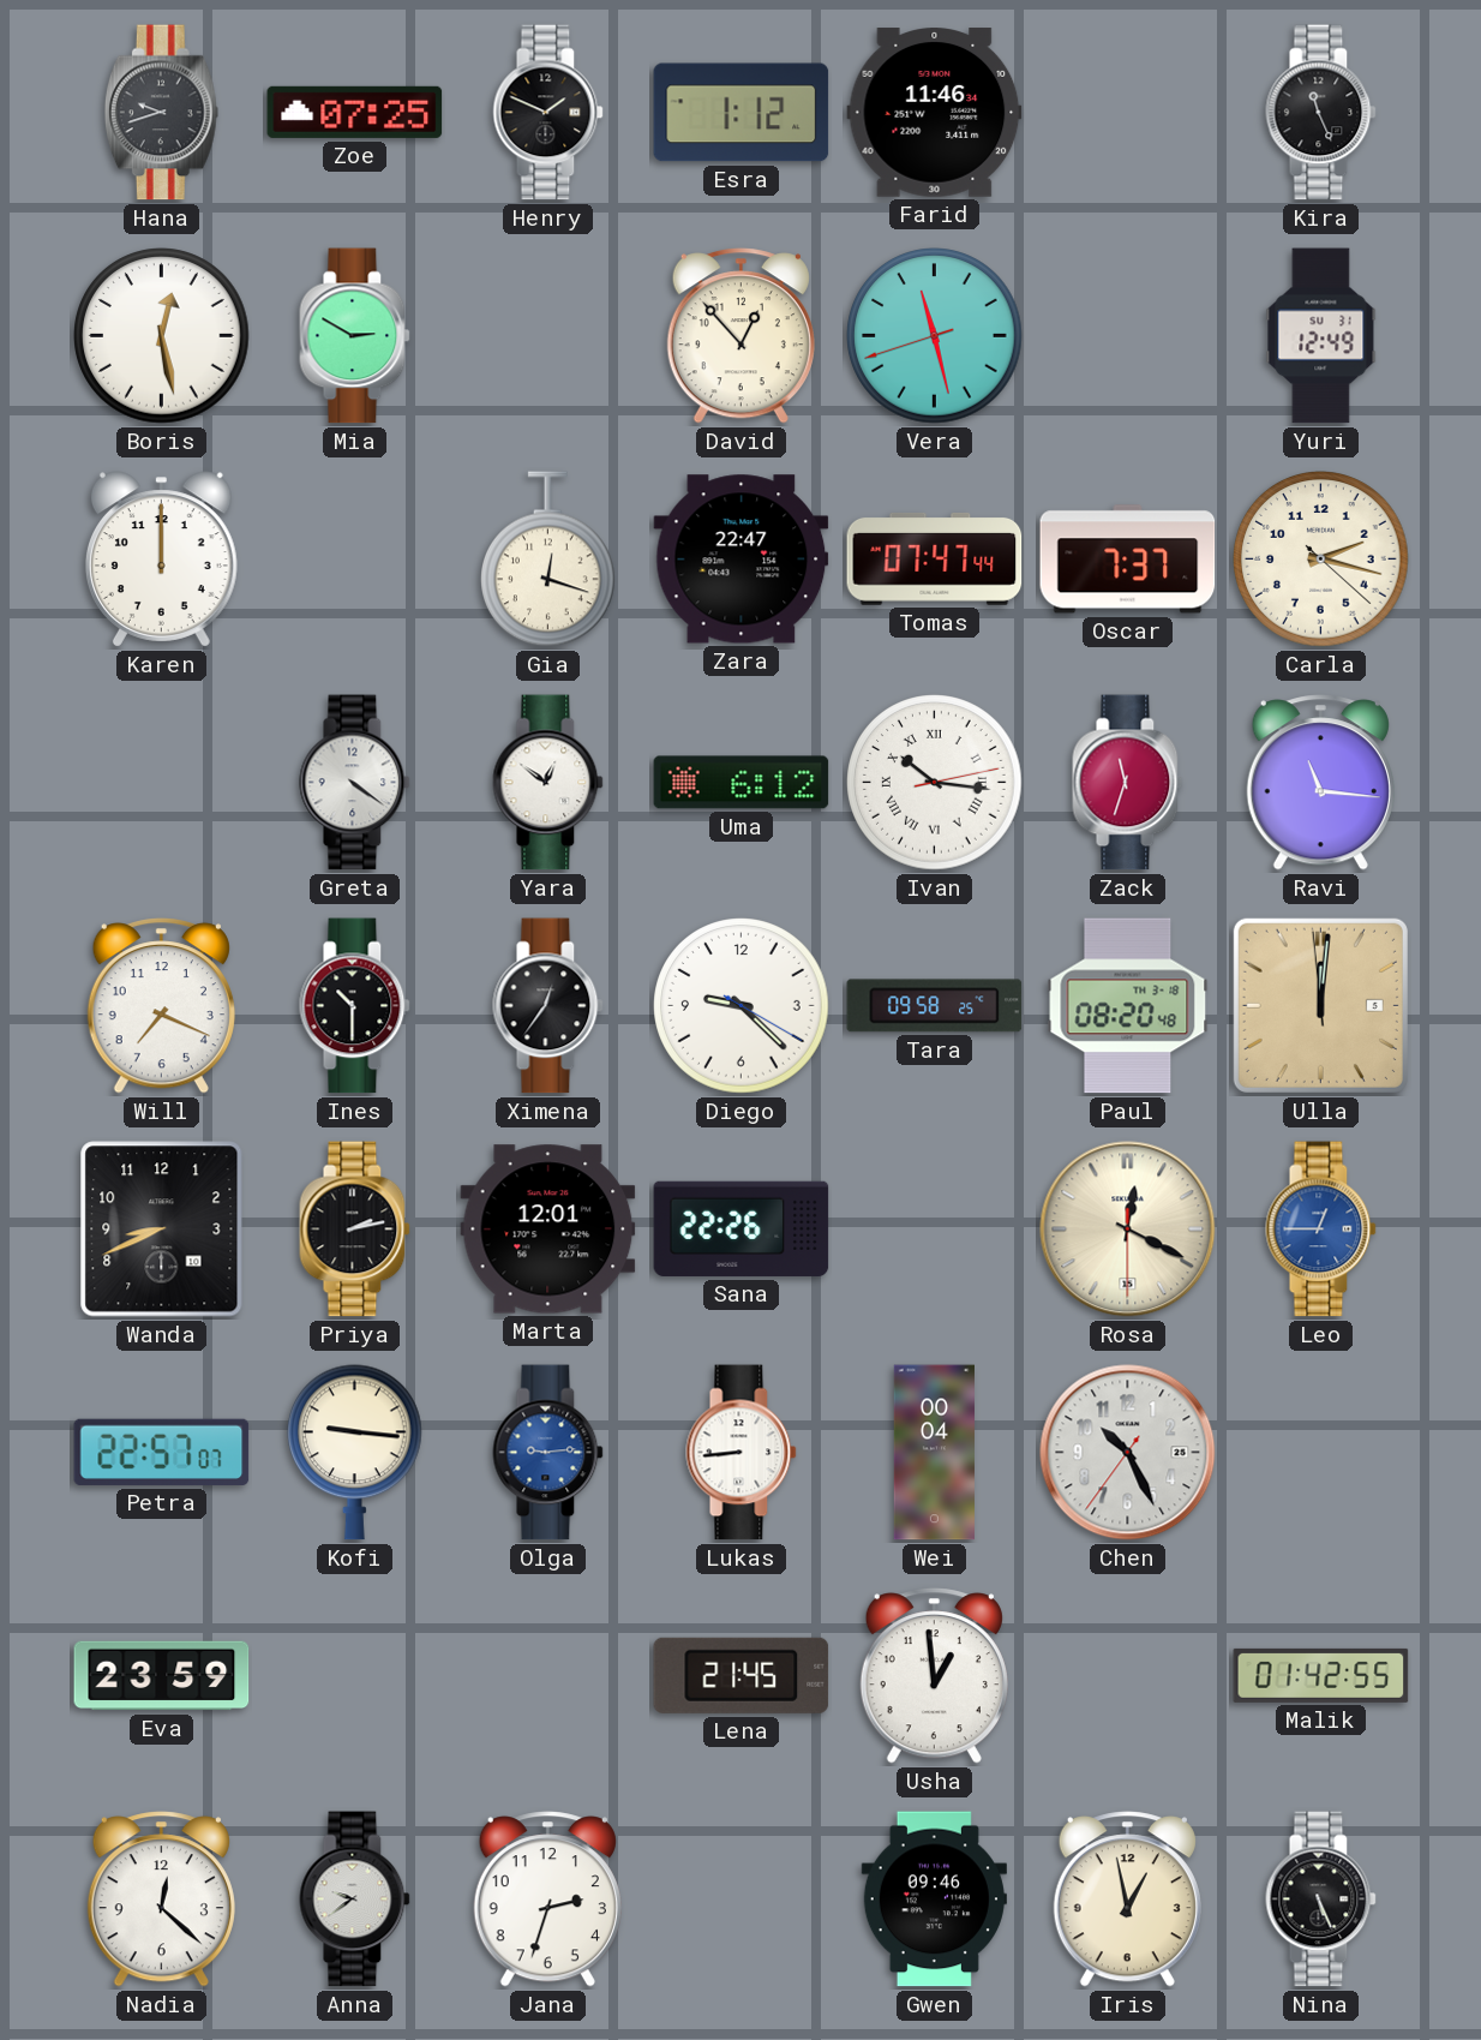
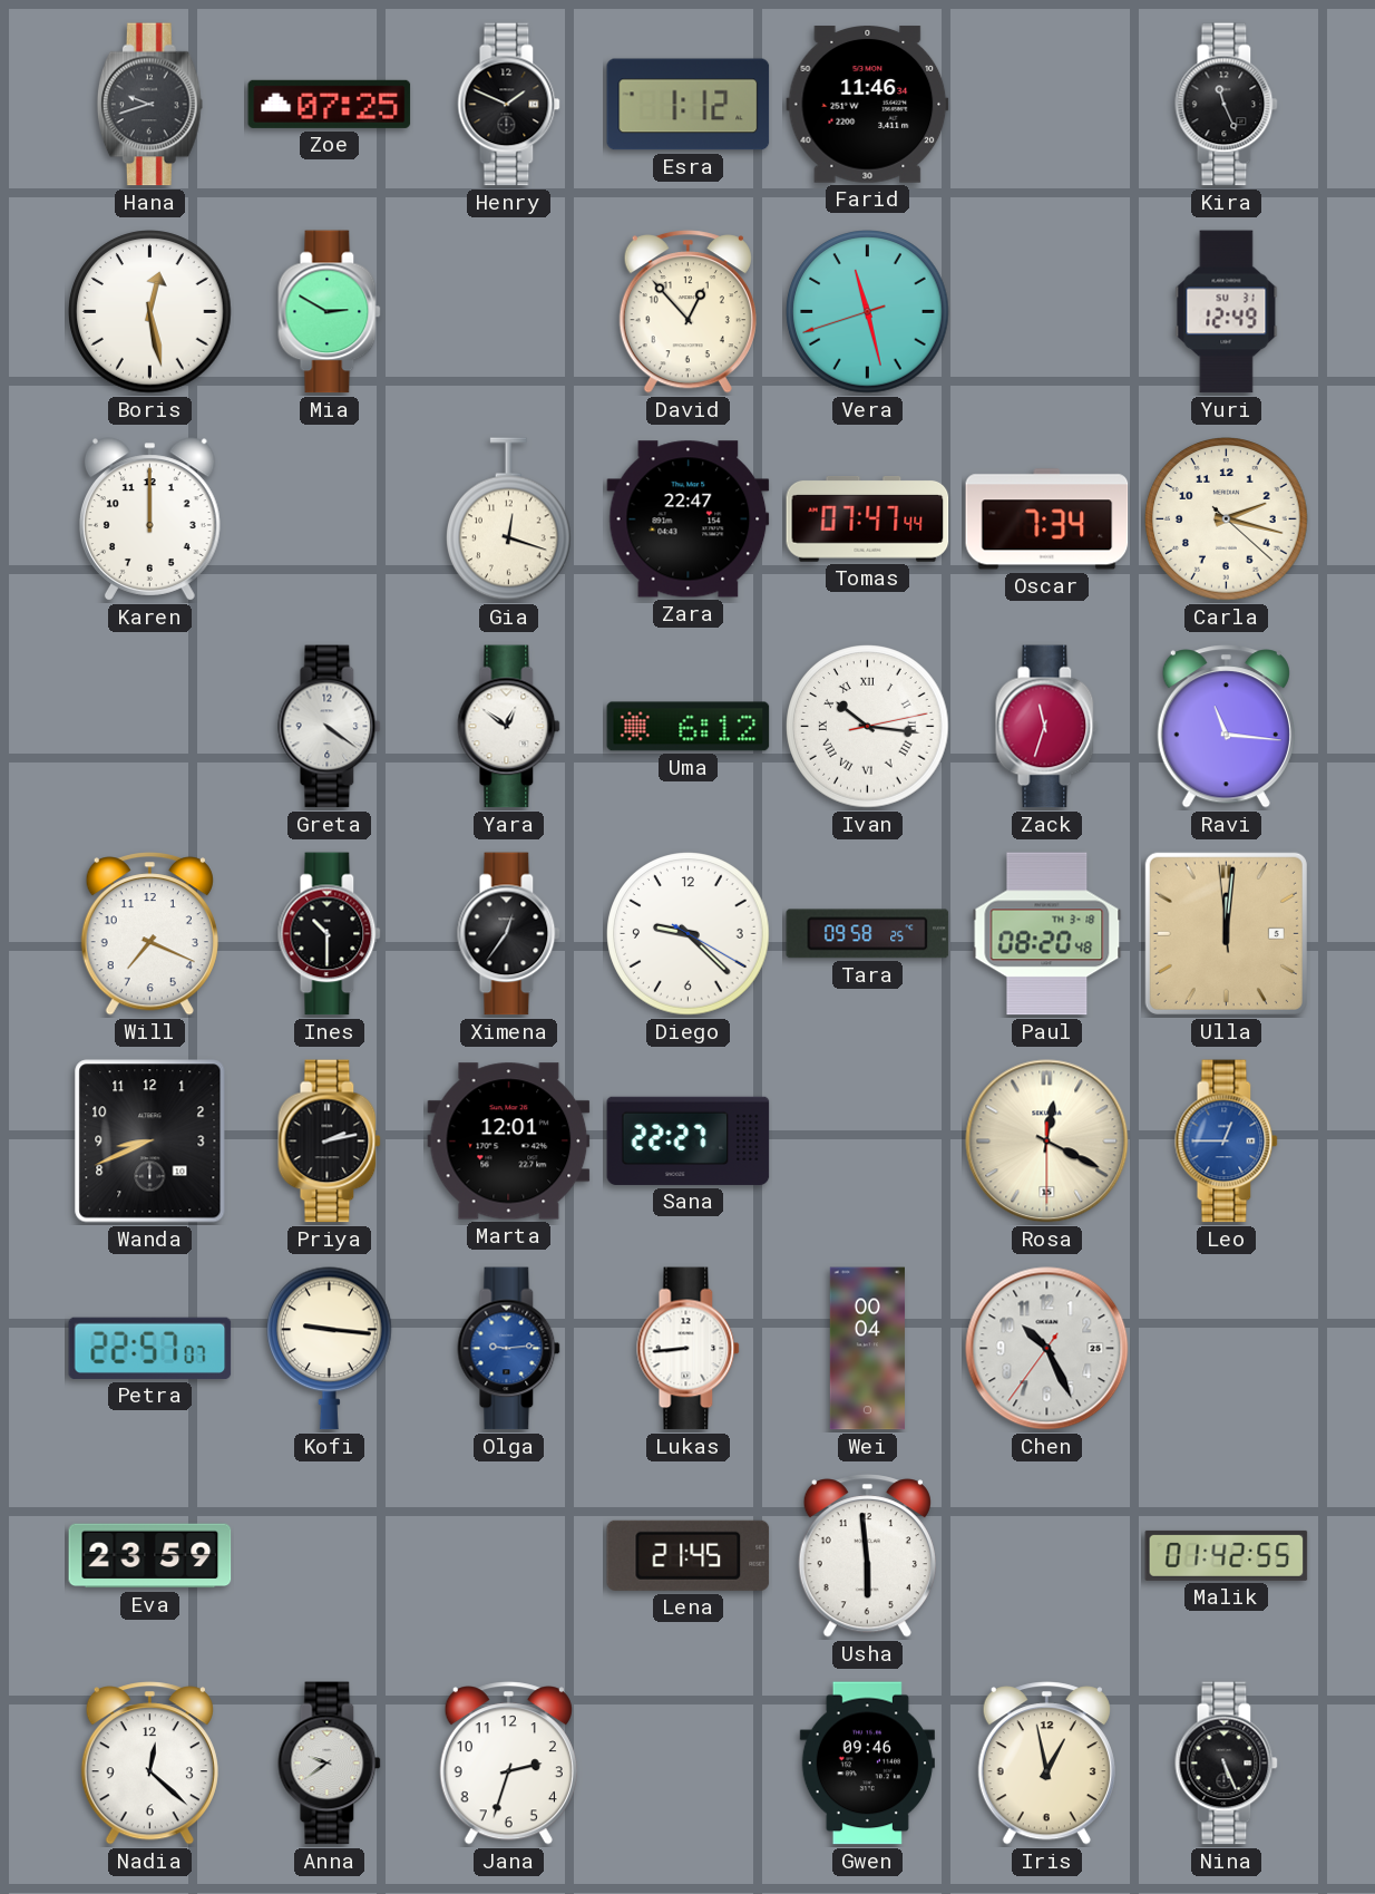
Oscar: 7:37 -> 7:34 (1047, 519)
Sana: 22:26 -> 22:27 (689, 1140)
Usha: 12:59 -> 5:59 (867, 1556)
